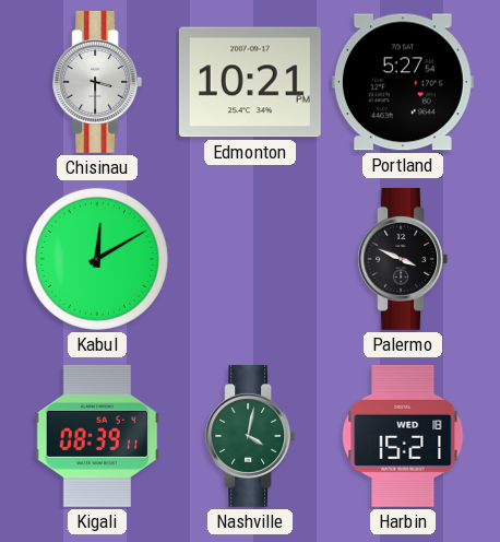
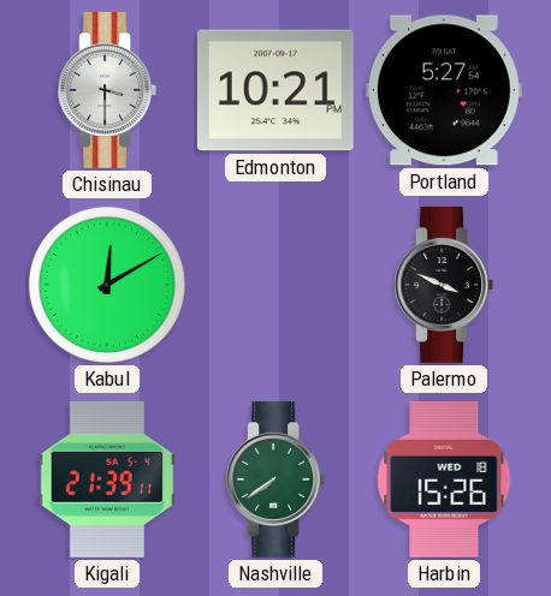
Kigali: 08:39 -> 21:39 (107, 479)
Nashville: 4:02 -> 7:39 (275, 479)
Harbin: 15:21 -> 15:26 (444, 479)
